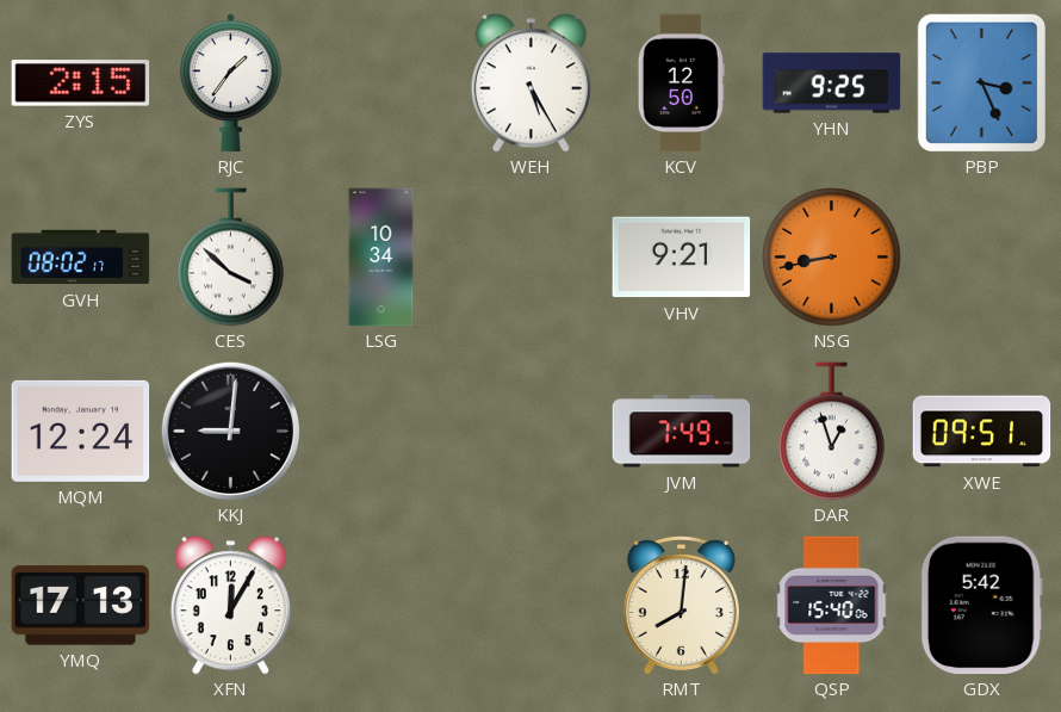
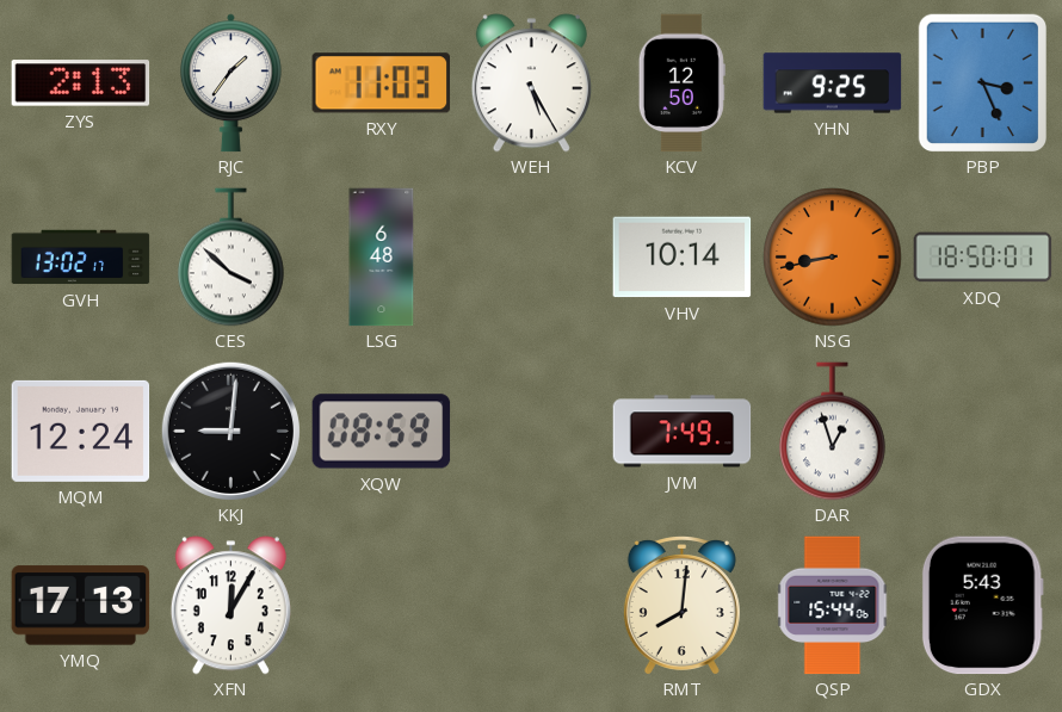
ZYS: 2:15 -> 2:13 (81, 83)
RXY: none -> 11:03 (381, 83)
GVH: 08:02 -> 13:02 (81, 258)
LSG: 10:34 -> 6:48 (382, 258)
VHV: 9:21 -> 10:14 (683, 258)
XDQ: none -> 18:50 (983, 258)
XQW: none -> 08:59 (382, 432)
XWE: 09:51 -> none (982, 432)
QSP: 15:40 -> 15:44 (833, 606)
GDX: 5:42 -> 5:43 (982, 606)
